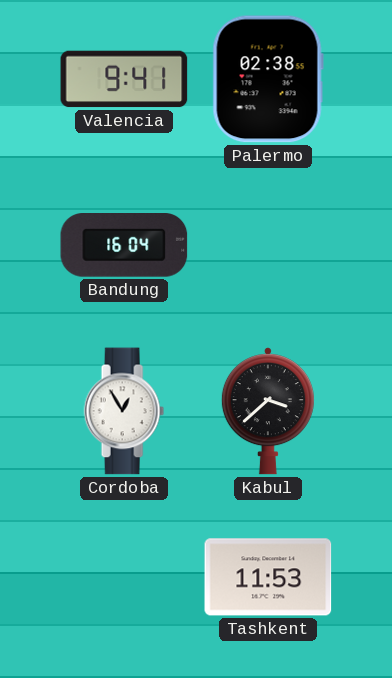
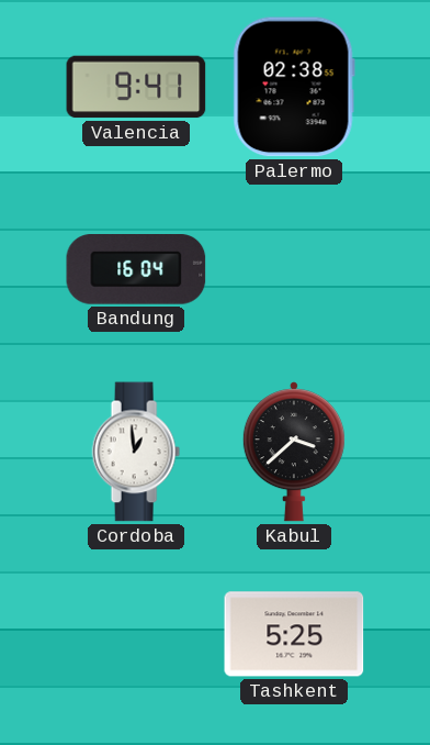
Cordoba: 12:55 -> 12:59 (136, 452)
Tashkent: 11:53 -> 5:25 (294, 634)
